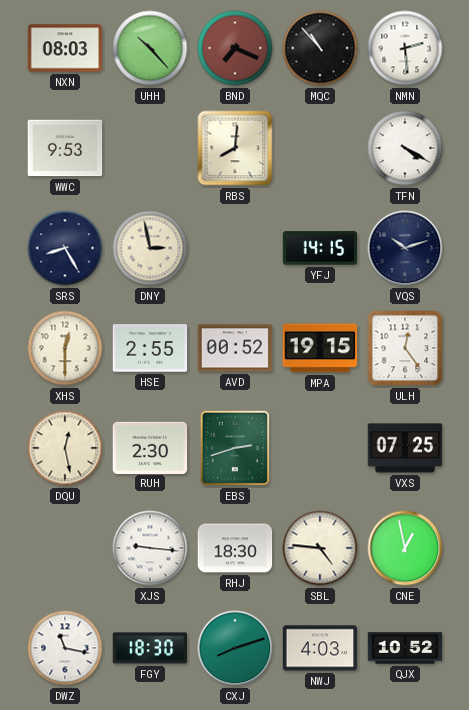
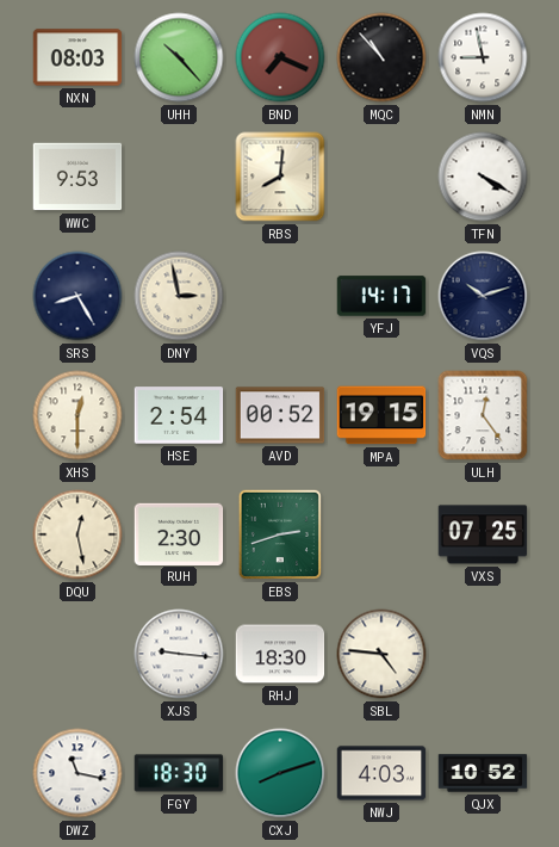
NMN: 2:29 -> 8:58 (483, 57)
YFJ: 14:15 -> 14:17 (381, 296)
HSE: 2:55 -> 2:54 (179, 415)
CNE: 12:58 -> none (405, 548)
